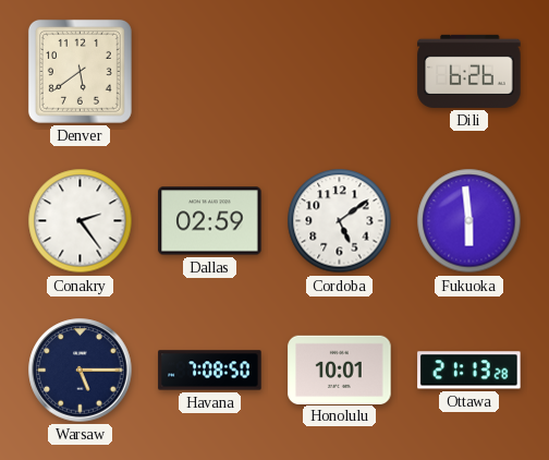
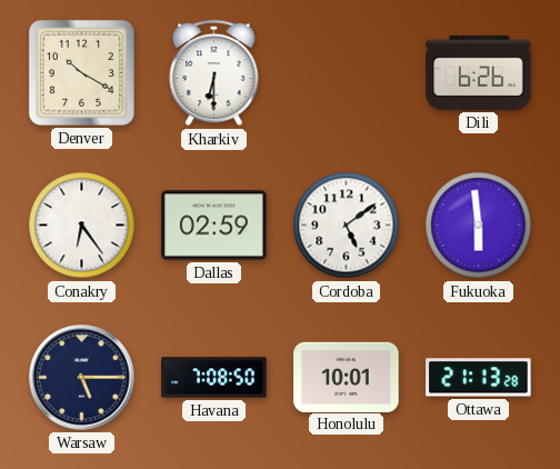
Denver: 5:39 -> 10:20 (81, 72)
Kharkiv: none -> 6:30 (214, 73)
Conakry: 2:24 -> 6:24 (82, 226)
